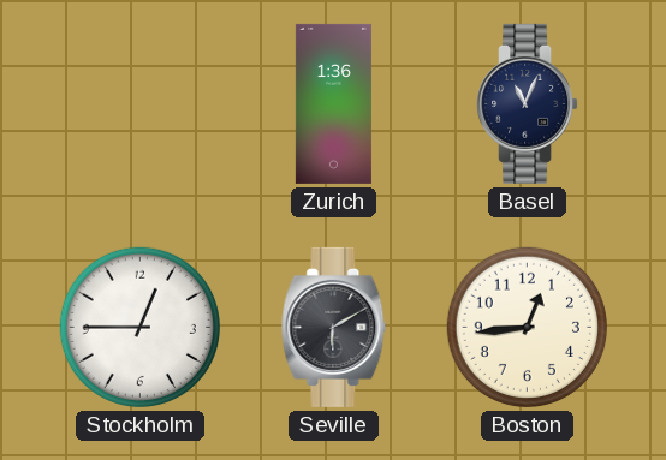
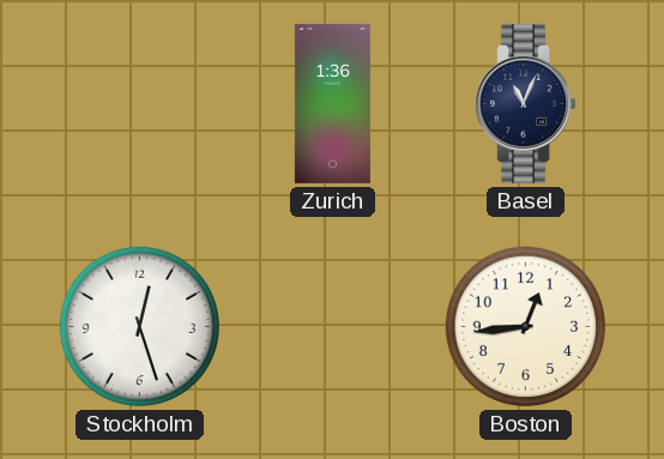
Stockholm: 12:45 -> 12:27 (139, 326)
Seville: 6:10 -> none (334, 327)
